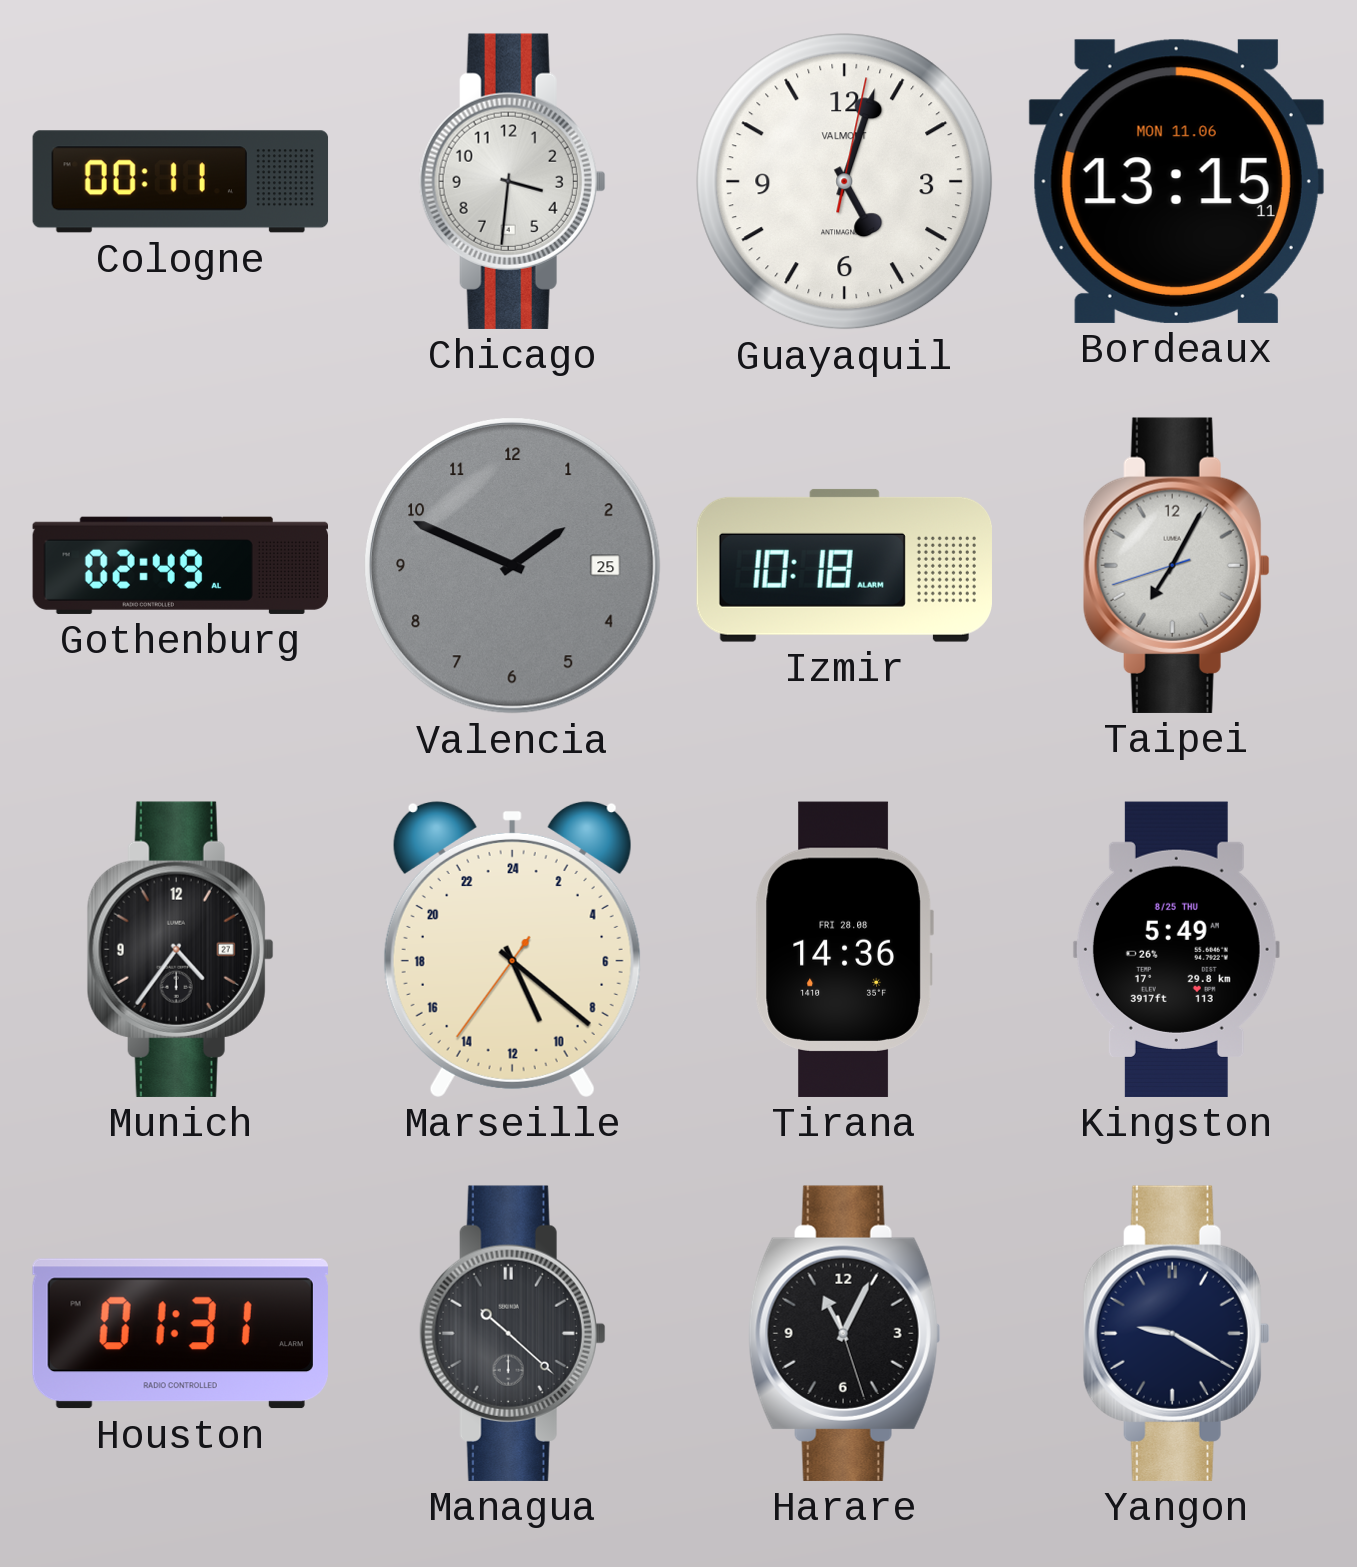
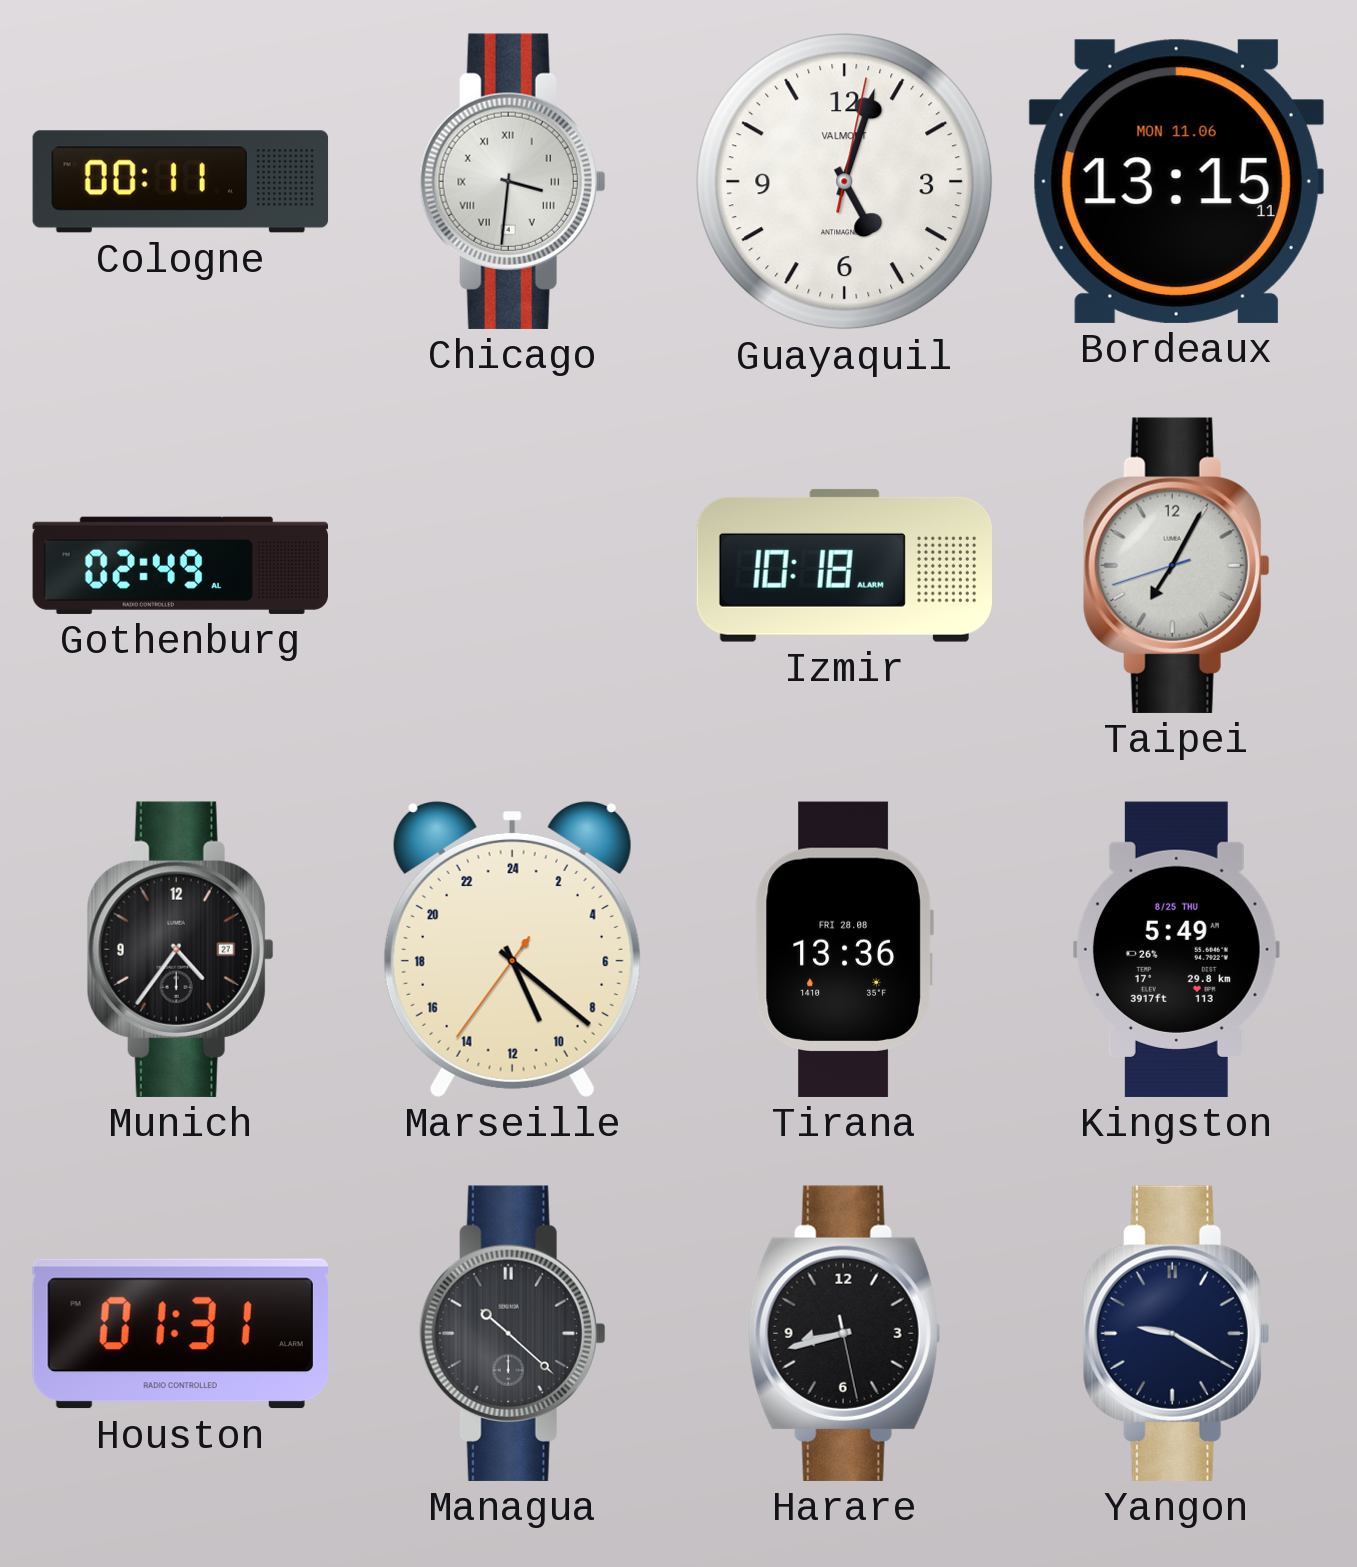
Chicago numerals: Arabic -> Roman (512, 181)
Valencia: 1:49 -> none (512, 565)
Tirana: 14:36 -> 13:36 (844, 949)
Harare: 11:04 -> 8:42 (845, 1333)
